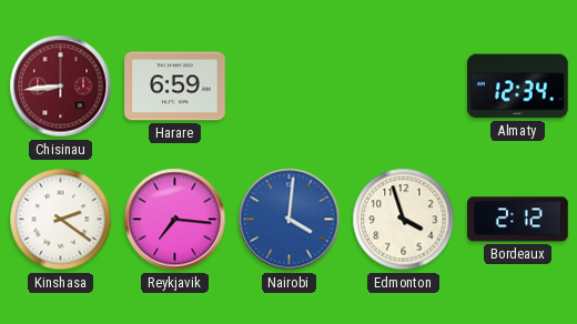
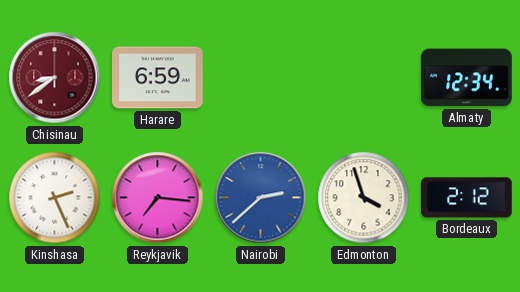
Chisinau: 8:44 -> 8:39 (55, 78)
Kinshasa: 2:21 -> 2:26 (55, 198)
Nairobi: 4:01 -> 2:38 (261, 198)
